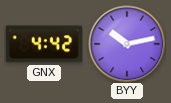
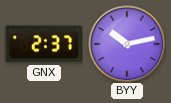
GNX: 4:42 -> 2:37 (43, 44)
